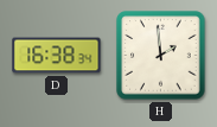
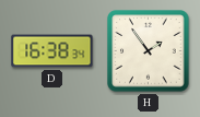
H: 1:59 -> 1:54 (149, 51)
